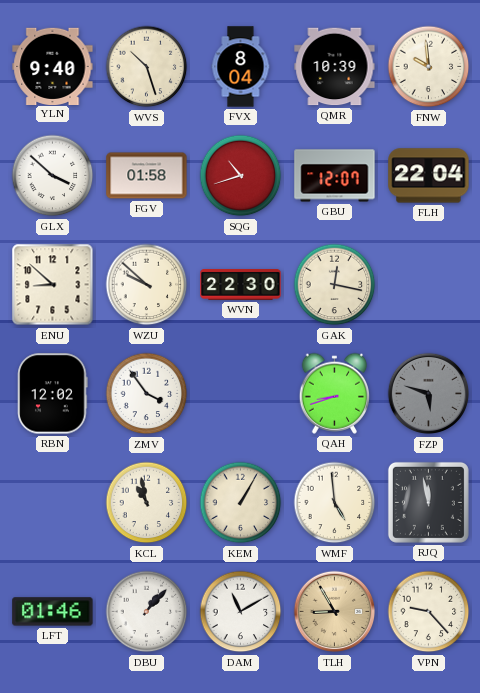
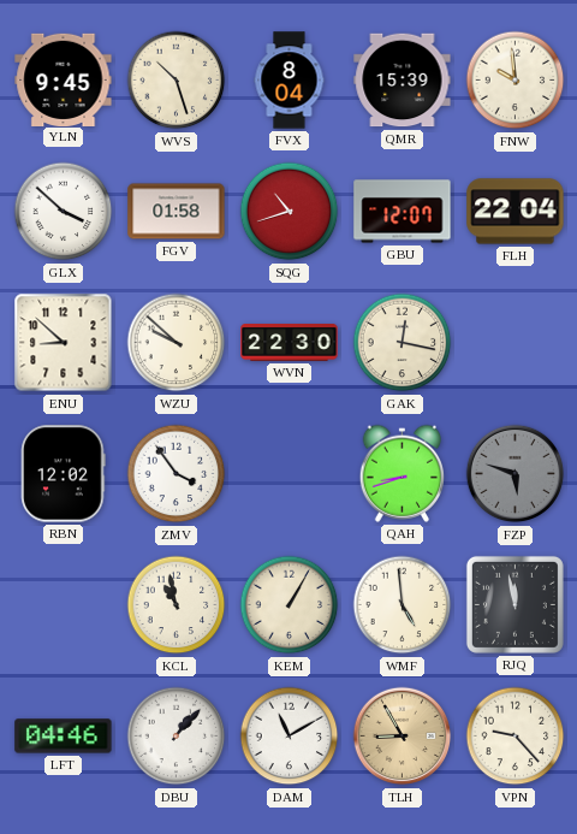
YLN: 9:40 -> 9:45 (64, 79)
QMR: 10:39 -> 15:39 (403, 81)
LFT: 01:46 -> 04:46 (64, 737)
